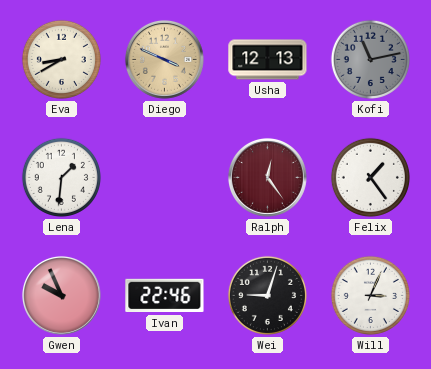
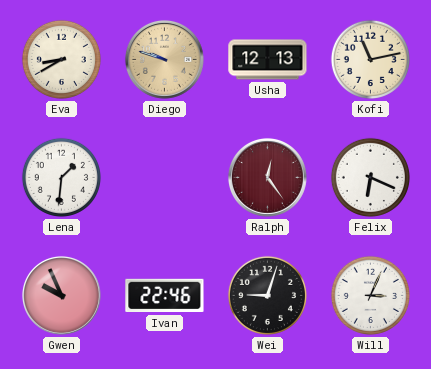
Diego: 3:49 -> 9:48 (164, 59)
Kofi dial: grey -> cream (370, 59)
Felix: 1:24 -> 6:19 (370, 177)
